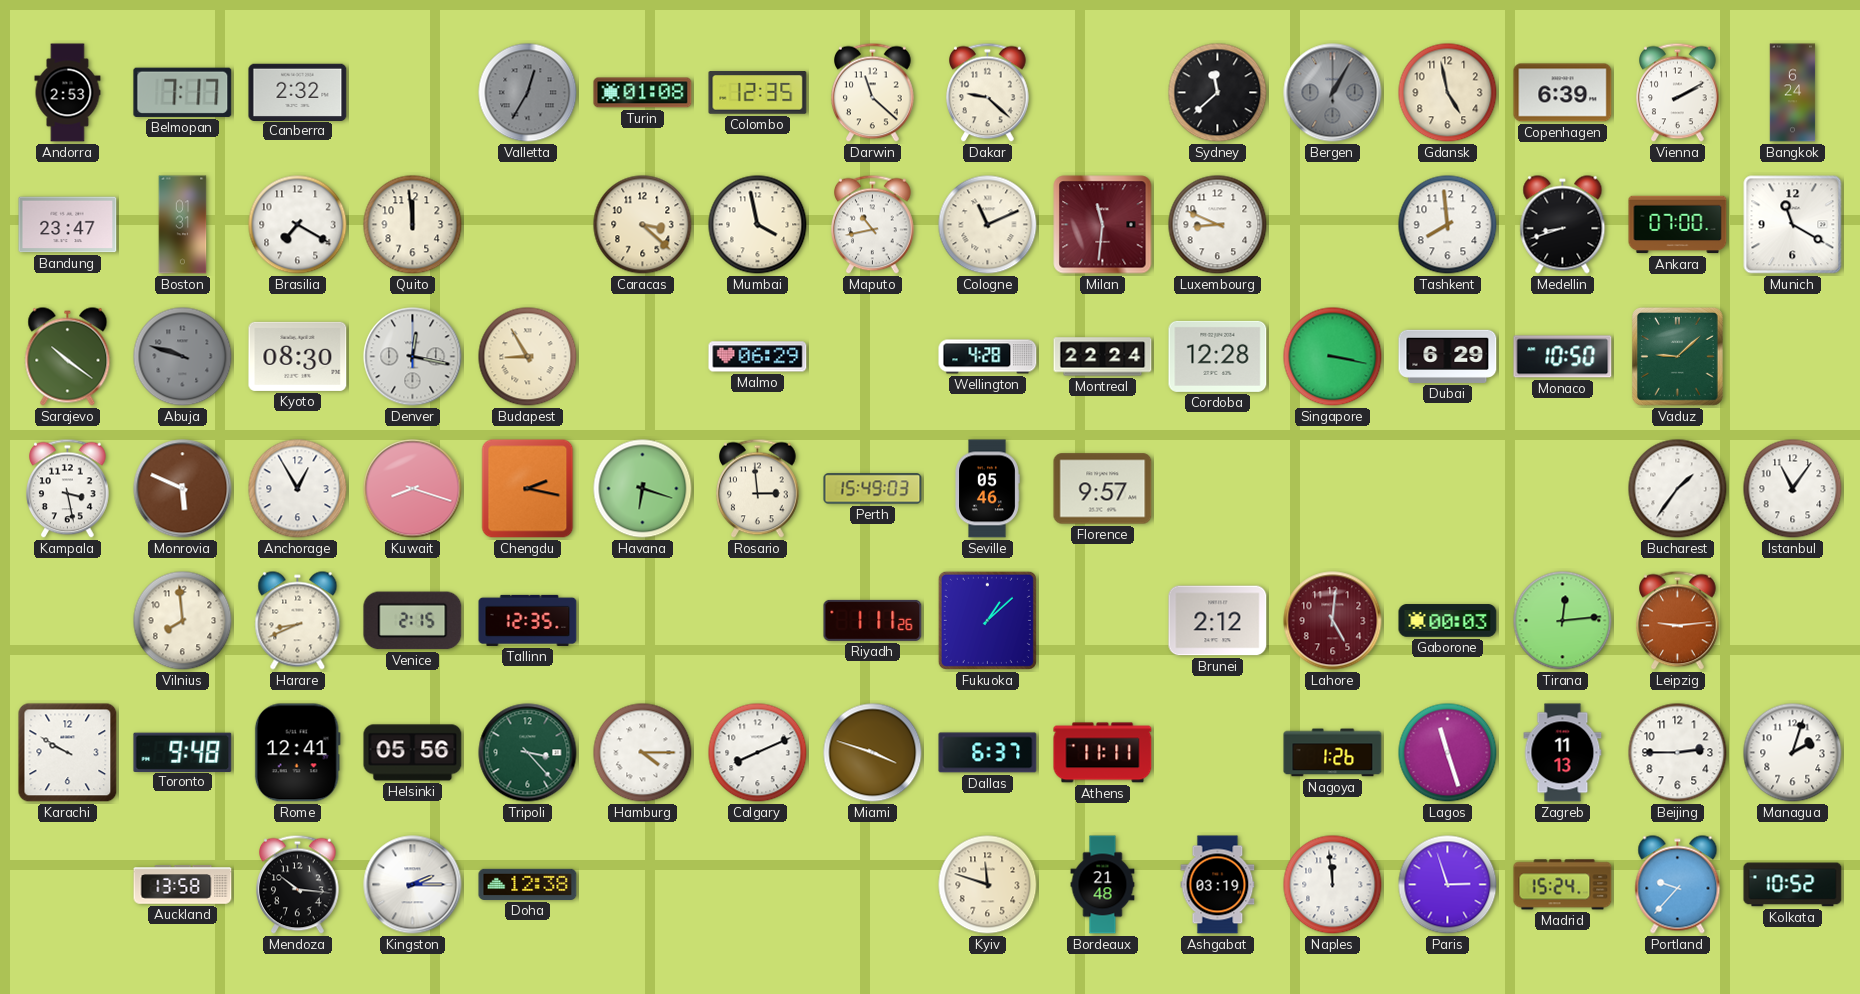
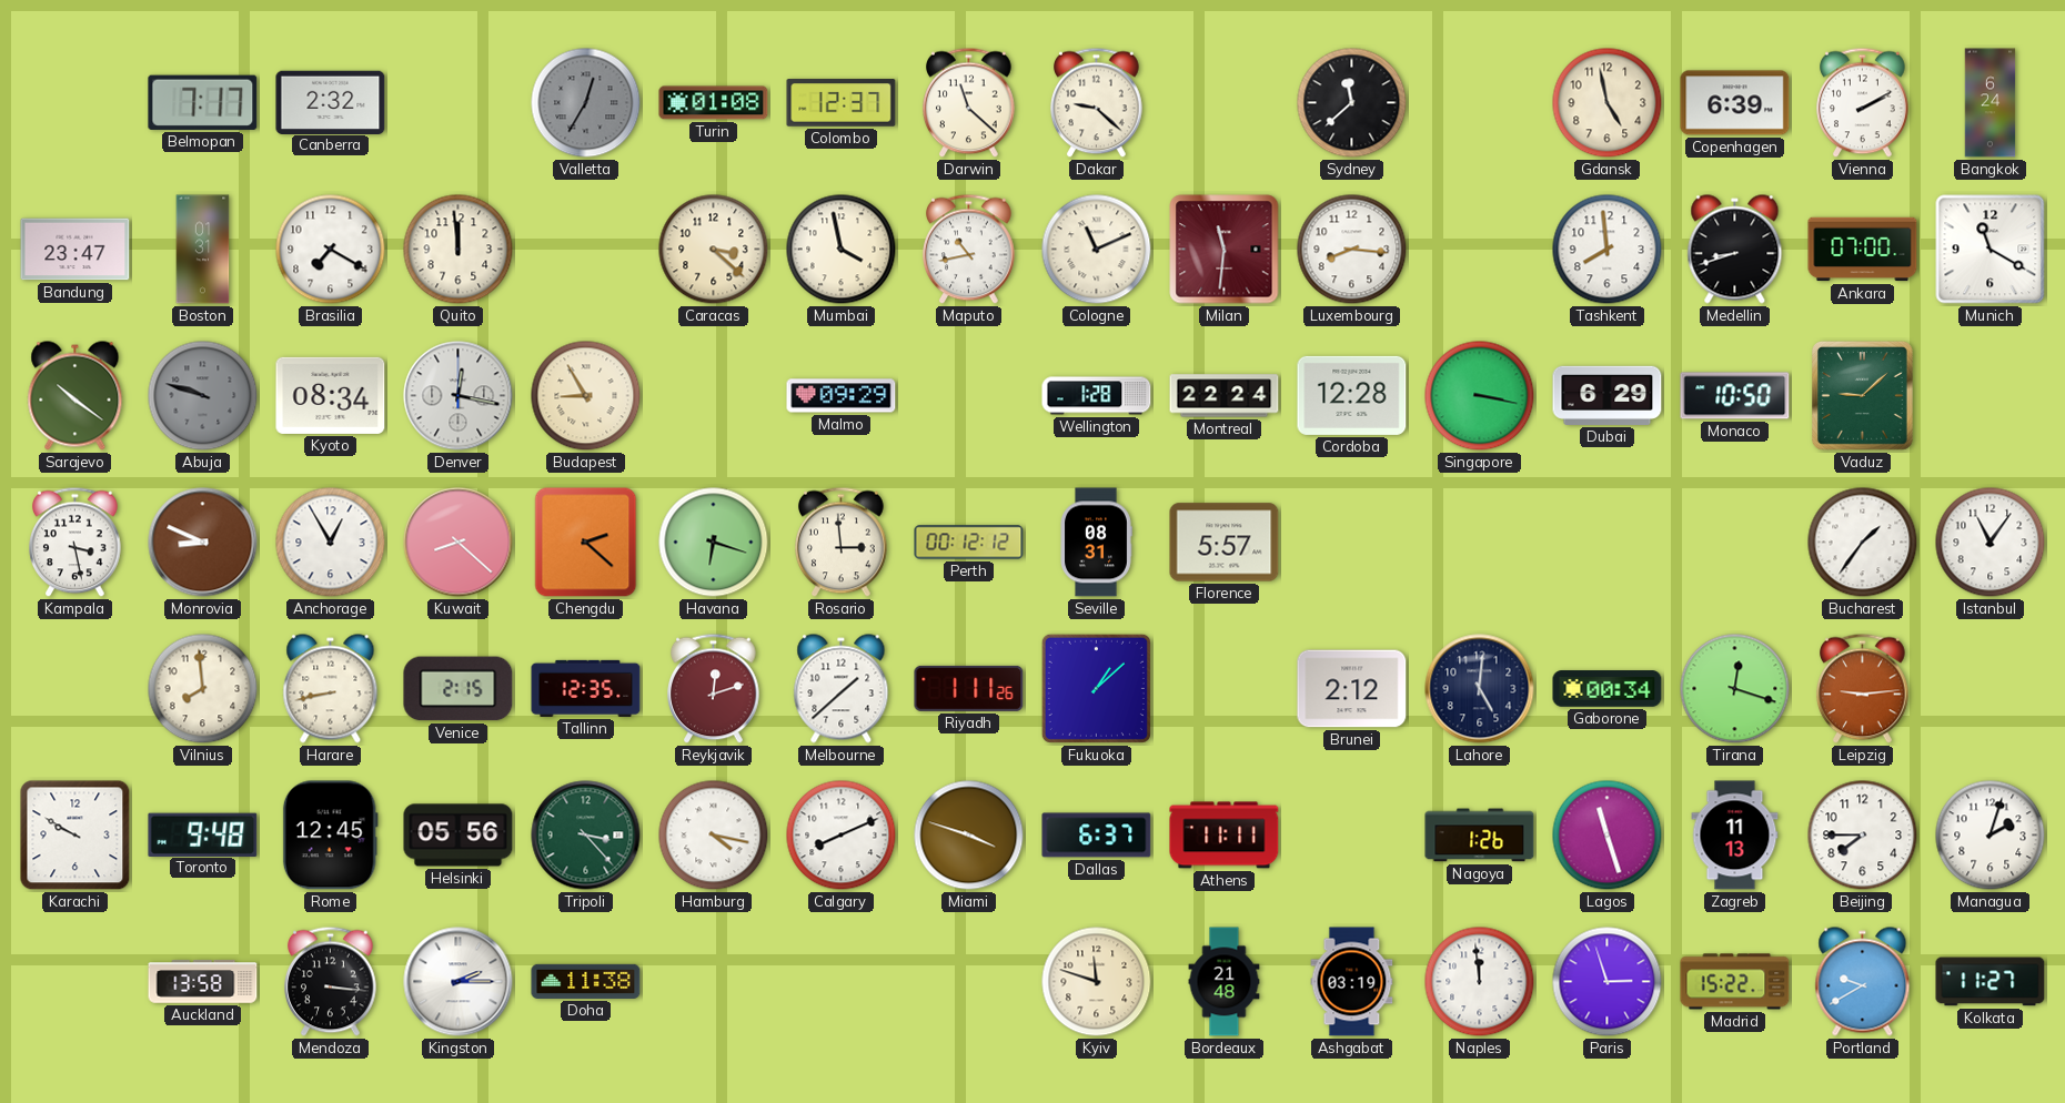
Andorra: 2:53 -> none (68, 93)
Colombo: 12:35 -> 12:37 (842, 103)
Bergen: 1:05 -> none (1333, 93)
Luxembourg: 8:49 -> 8:16 (1352, 250)
Kyoto: 08:30 -> 08:34 (331, 395)
Malmo: 06:29 -> 09:29 (842, 396)
Wellington: 4:28 -> 1:28 (1097, 396)
Monrovia: 5:49 -> 8:49 (203, 543)
Kuwait: 8:18 -> 8:22 (459, 543)
Chengdu: 2:17 -> 2:22 (586, 543)
Perth: 15:49 -> 00:12 (969, 543)
Seville: 05:46 -> 08:31 (1096, 543)
Florence: 9:57 -> 5:57 (1225, 543)
Harare: 8:41 -> 8:43 (331, 689)
Reykjavik: none -> 12:12 (714, 689)
Melbourne: none -> 1:38 (842, 689)
Lahore dial: burgundy -> navy (1480, 689)
Gaborone: 00:03 -> 00:34 (1608, 689)
Tirana: 12:14 -> 12:18 (1735, 689)
Rome: 12:41 -> 12:45 (330, 836)
Hamburg: 4:15 -> 4:17 (714, 836)
Beijing: 2:45 -> 7:45 (1863, 836)
Mendoza: 10:16 -> 3:16 (331, 982)
Doha: 12:38 -> 11:38 (586, 981)
Madrid: 15:24 -> 15:22 (1735, 982)
Portland: 9:37 -> 9:40 (1863, 982)
Kolkata: 10:52 -> 11:27 (1991, 982)
